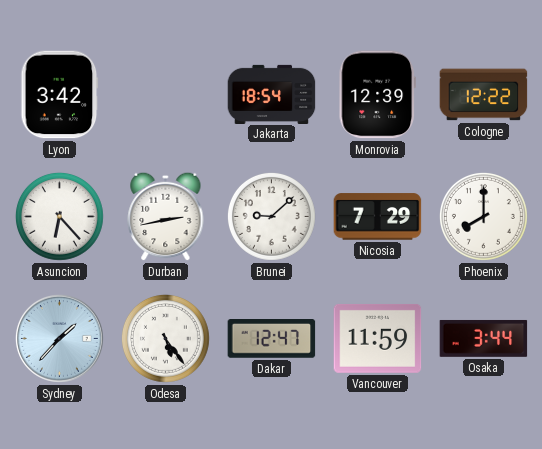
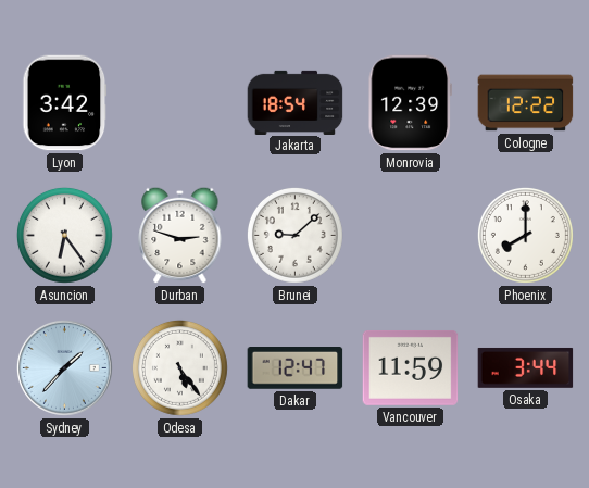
Asuncion: 6:23 -> 6:24 (64, 235)
Durban: 2:43 -> 2:48 (180, 235)
Nicosia: 7:29 -> none (378, 217)
